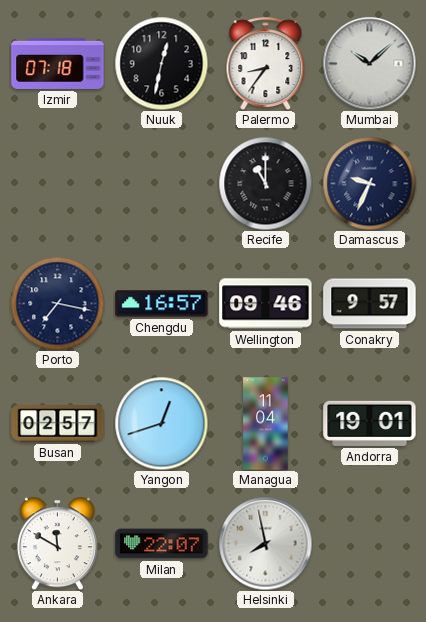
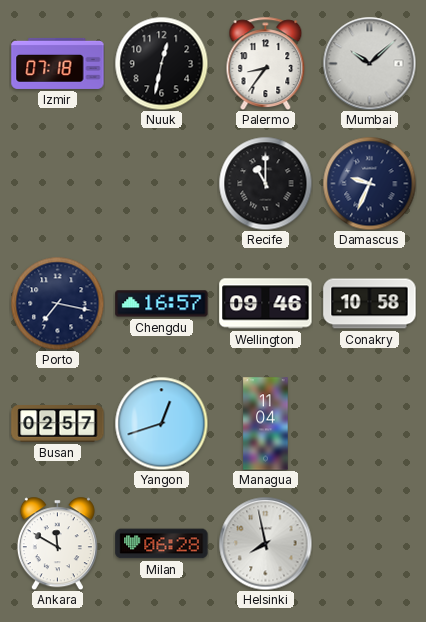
Conakry: 9:57 -> 10:58 (370, 304)
Andorra: 19:01 -> none (370, 423)
Milan: 22:07 -> 06:28 (162, 544)
